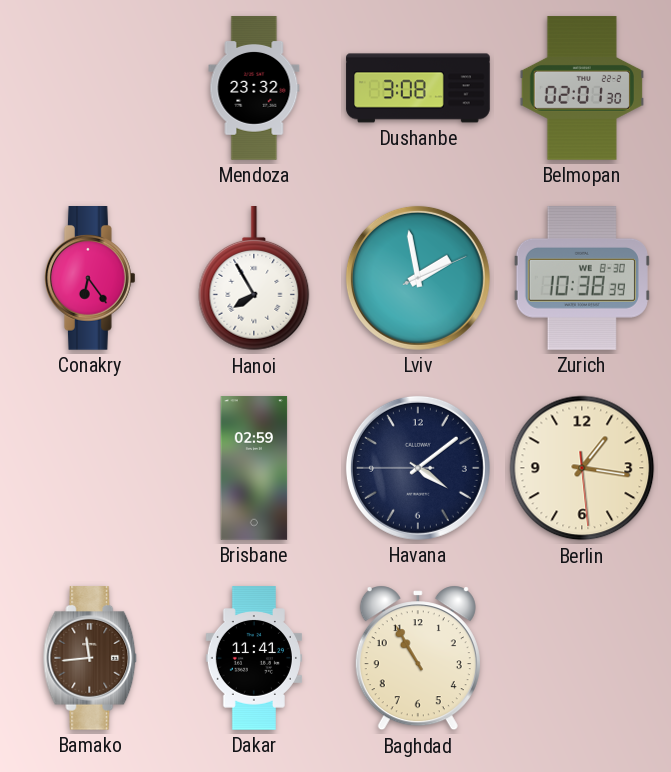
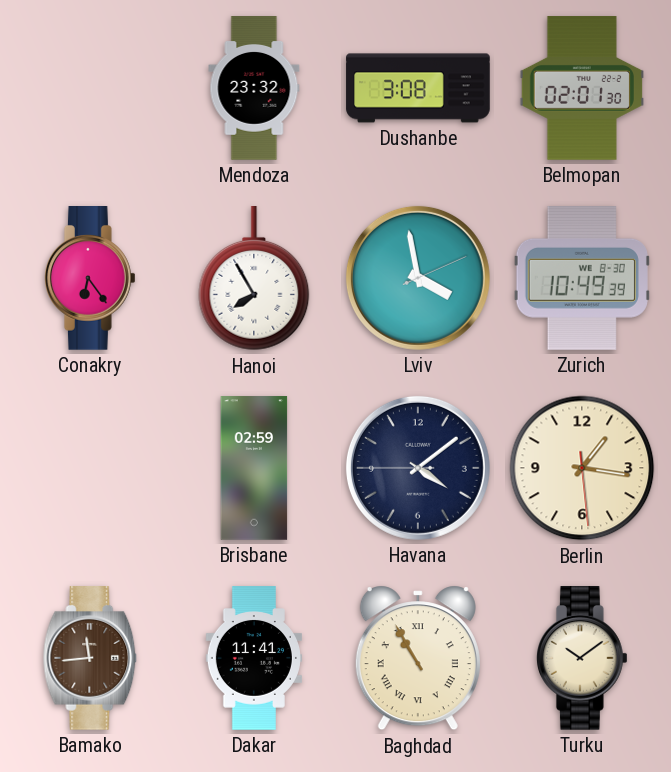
Lviv: 1:58 -> 3:58 (418, 278)
Zurich: 10:38 -> 10:49 (582, 279)
Baghdad numerals: Arabic -> Roman (418, 658)
Turku: none -> 10:09 (583, 658)
